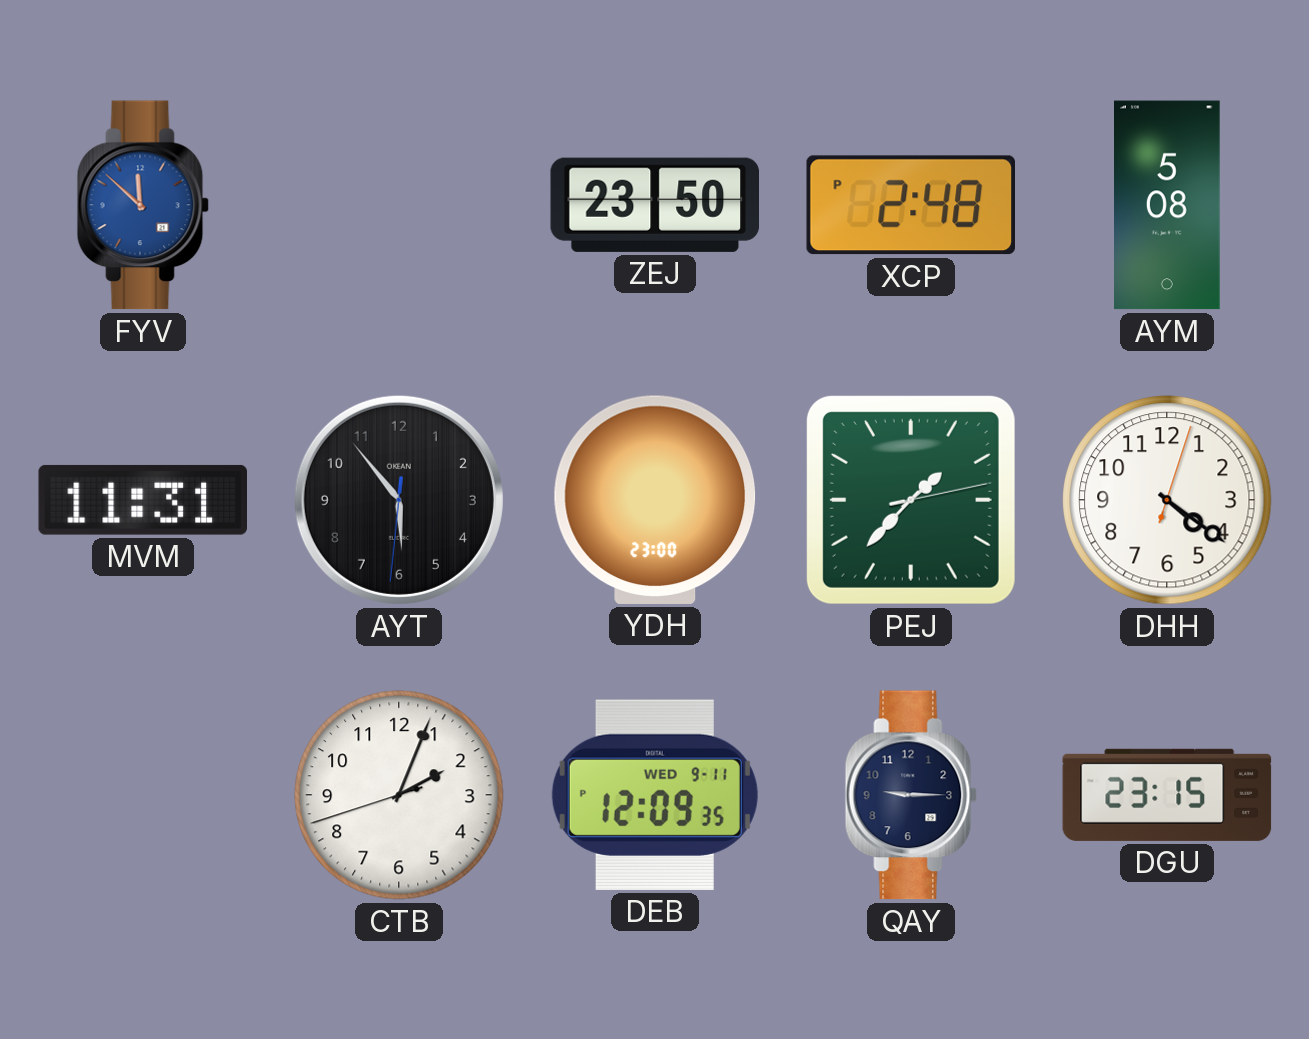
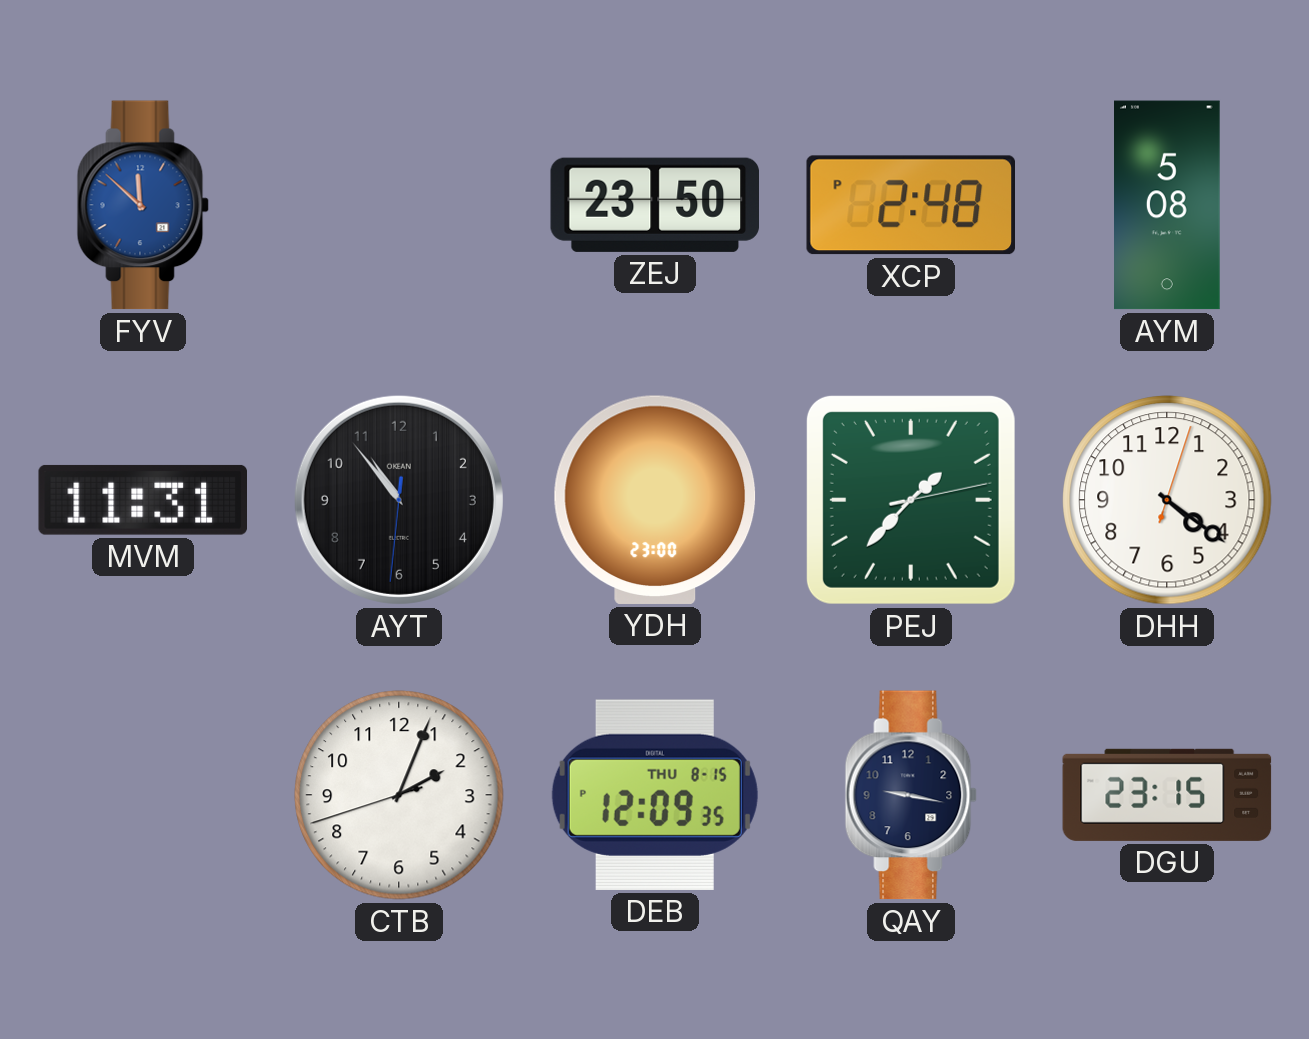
AYT: 5:53 -> 10:53 (399, 500)
DEB date: WED 9-11 -> THU 8-15 (655, 795)
QAY: 9:15 -> 9:17 (911, 795)
